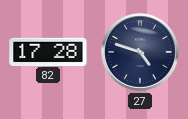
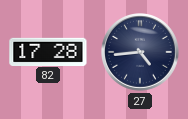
27: 4:48 -> 4:44 (141, 53)
